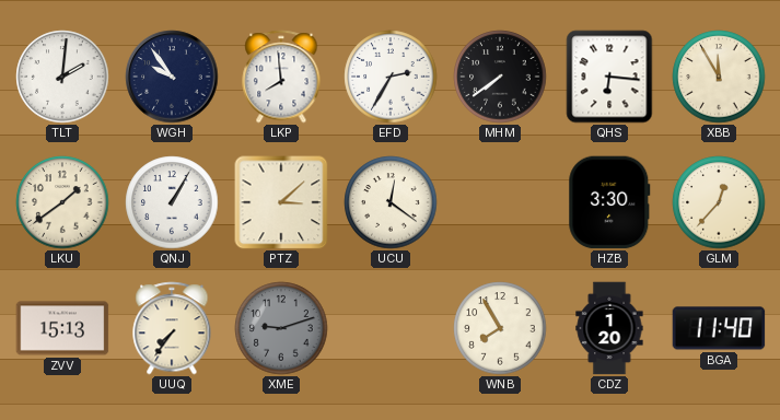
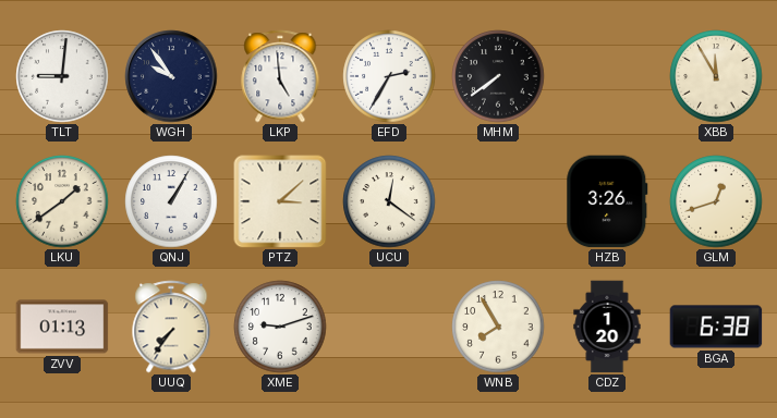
TLT: 2:01 -> 9:01 (62, 76)
LKP: 7:59 -> 4:59 (280, 76)
QHS: 6:16 -> none (609, 77)
HZB: 3:30 -> 3:26 (607, 201)
GLM: 12:37 -> 12:42 (716, 201)
ZVV: 15:13 -> 01:13 (62, 327)
XME dial: grey -> white (280, 327)
BGA: 11:40 -> 6:38 (716, 327)
